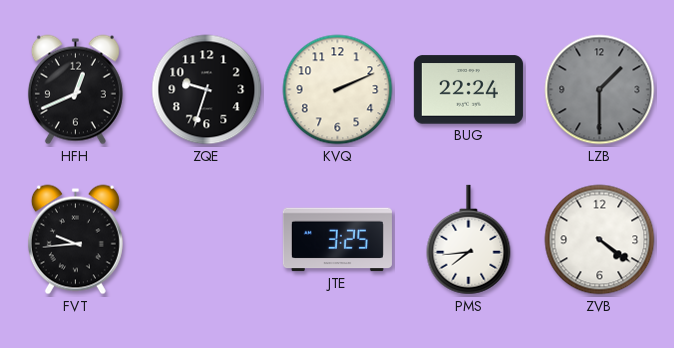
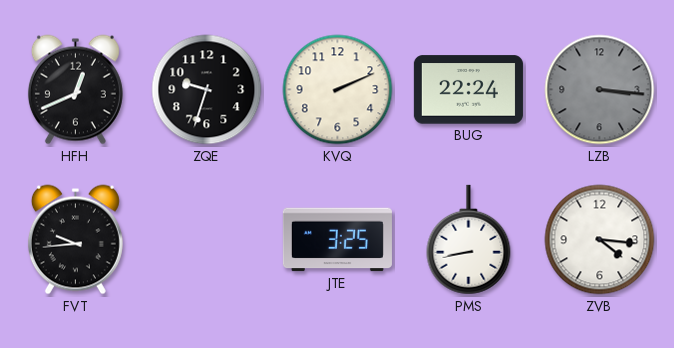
LZB: 1:30 -> 3:16 (600, 90)
PMS: 7:44 -> 8:43 (469, 240)
ZVB: 4:21 -> 4:16 (600, 240)
